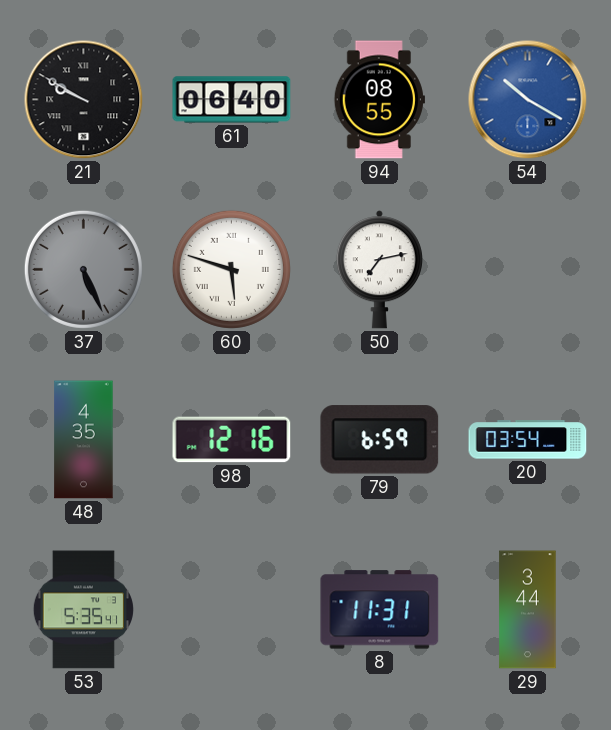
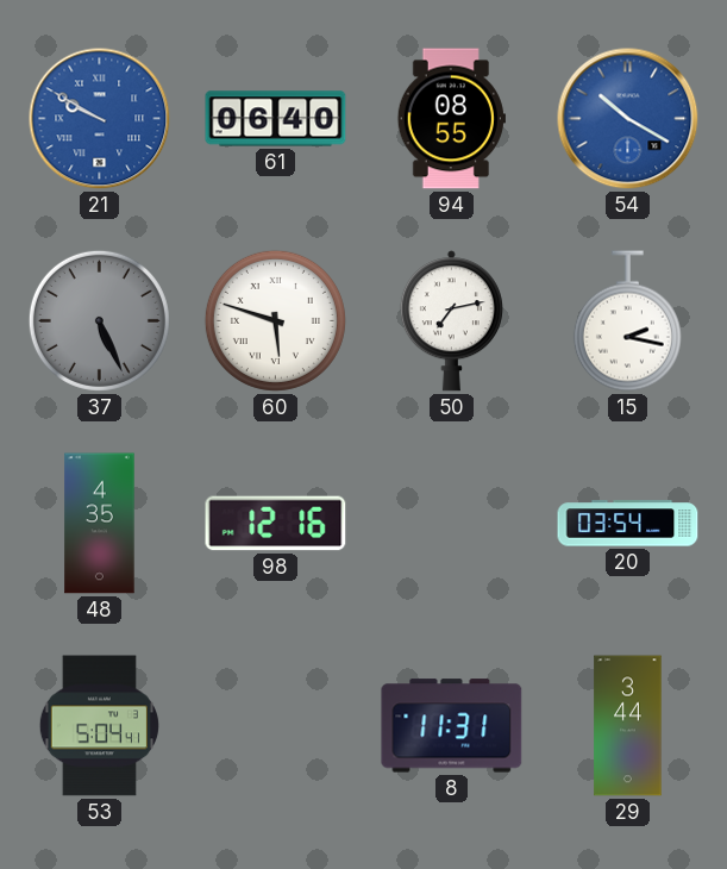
21 dial: black -> blue (100, 119)
15: none -> 2:17 (627, 321)
79: 6:59 -> none (380, 440)
53: 5:35 -> 5:04 (99, 726)
